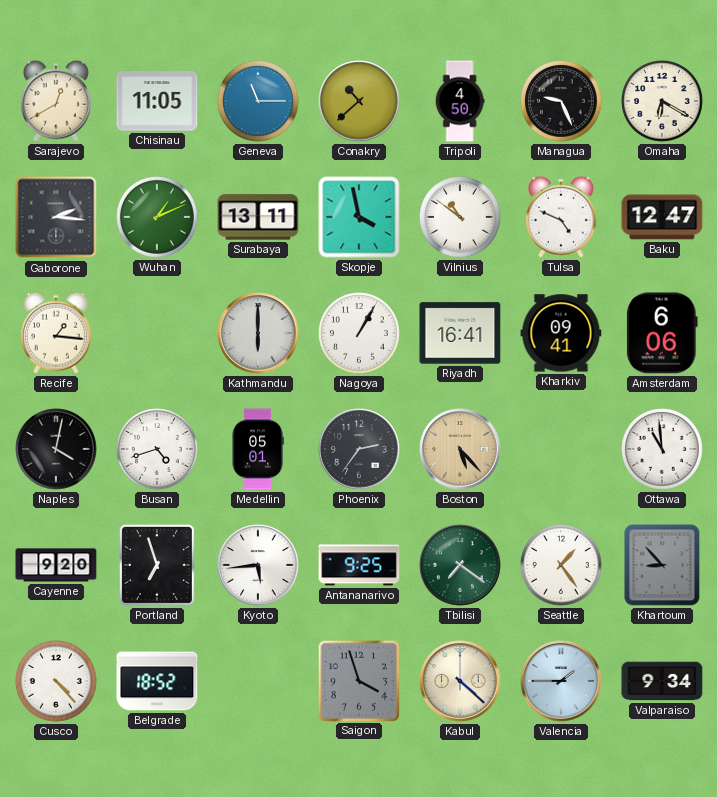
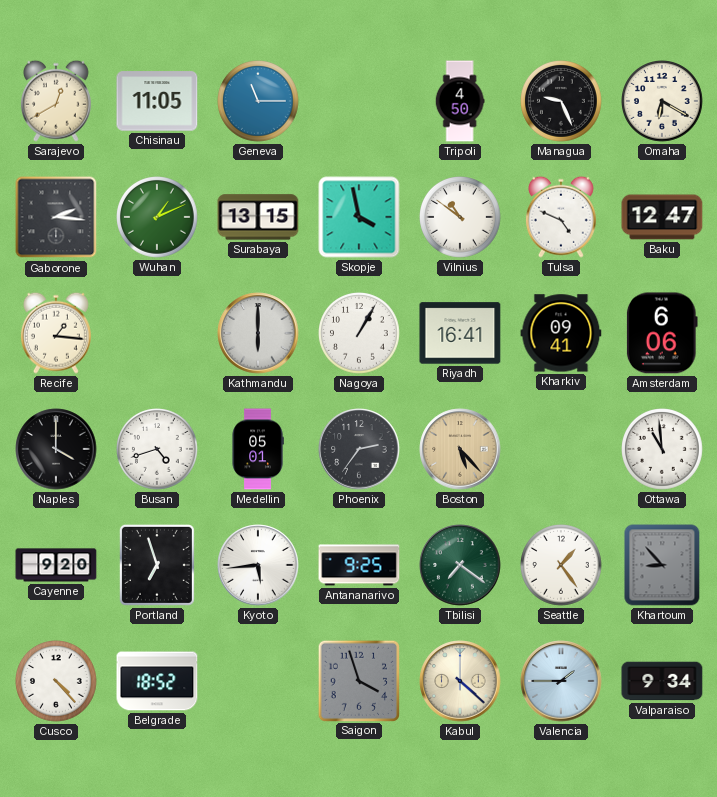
Conakry: 10:38 -> none (359, 101)
Surabaya: 13:11 -> 13:15 (258, 217)
Naples: 4:02 -> 4:00 (56, 449)
